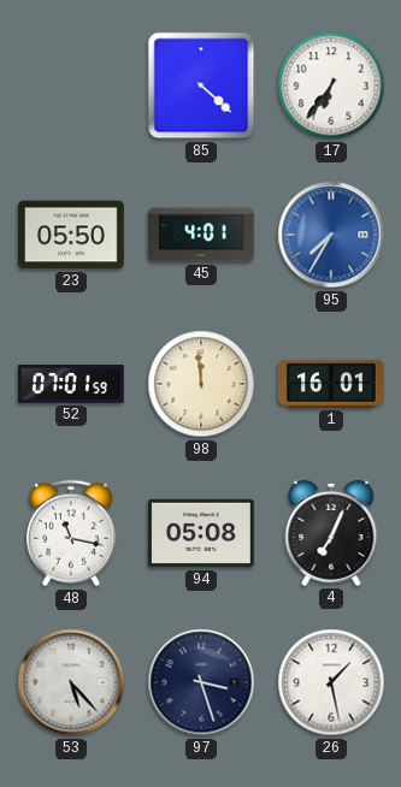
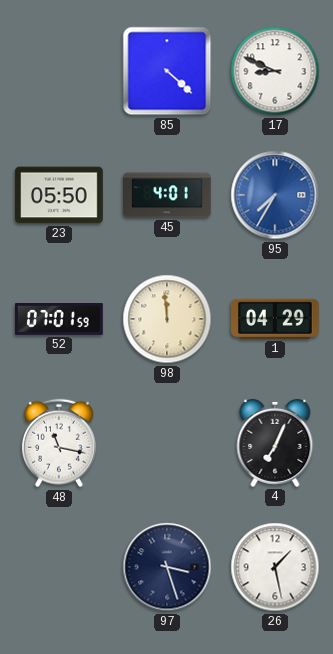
17: 6:36 -> 8:49 (275, 71)
1: 16:01 -> 04:29 (276, 319)
94: 05:08 -> none (202, 533)
53: 5:23 -> none (71, 682)
